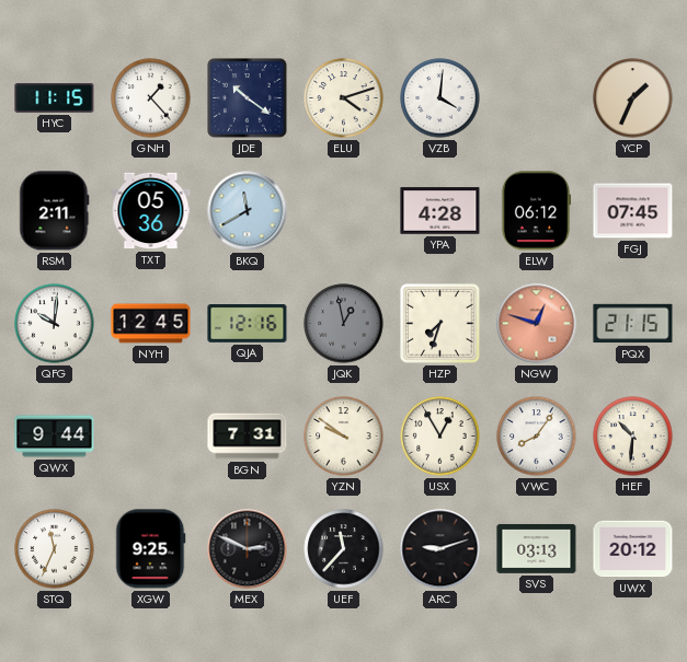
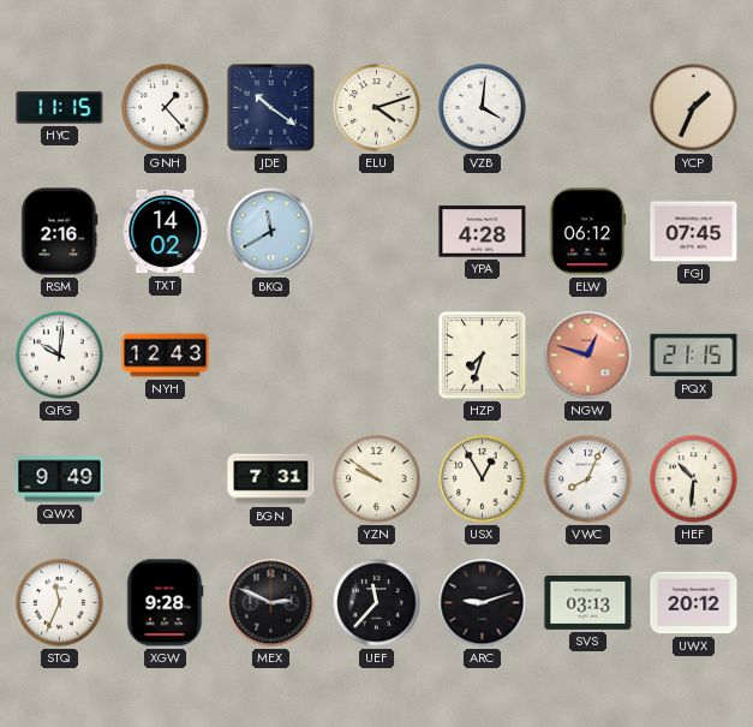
RSM: 2:11 -> 2:16 (60, 232)
TXT: 05:36 -> 14:02 (166, 232)
NYH: 12:45 -> 12:43 (166, 356)
QJA: 12:16 -> none (248, 324)
JQK: 12:58 -> none (344, 324)
QWX: 9:44 -> 9:49 (60, 479)
VWC: 8:06 -> 8:04 (588, 479)
XGW: 9:25 -> 9:28 (165, 603)
